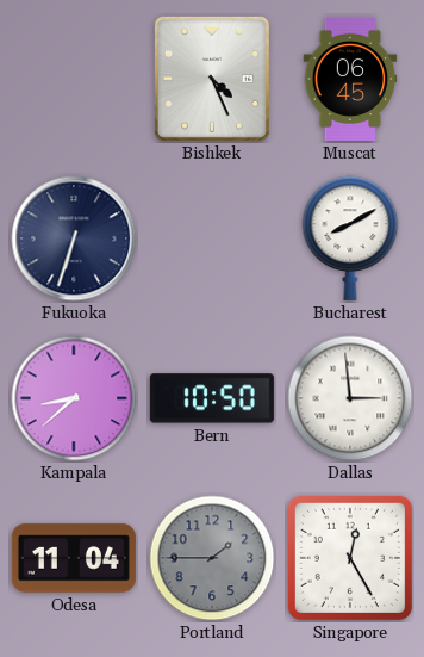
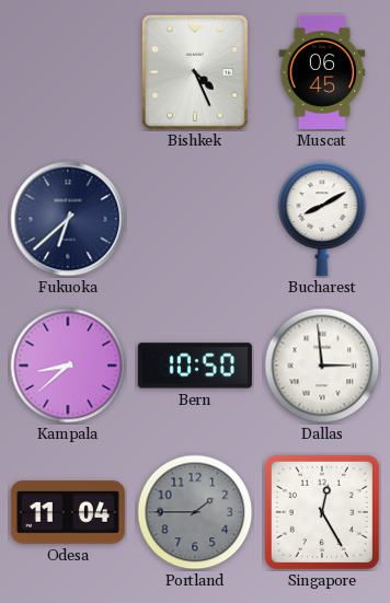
Fukuoka: 6:33 -> 6:38 (68, 219)
